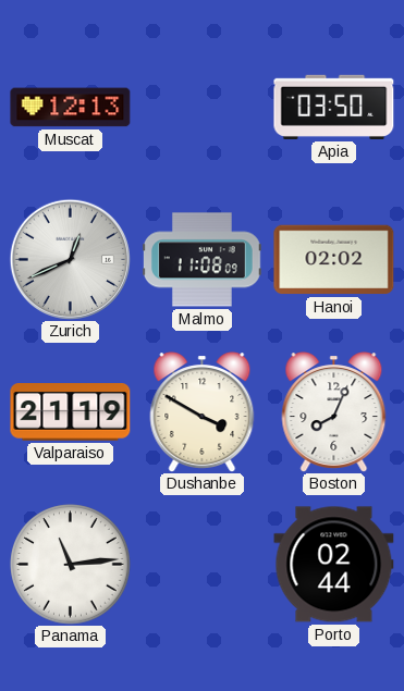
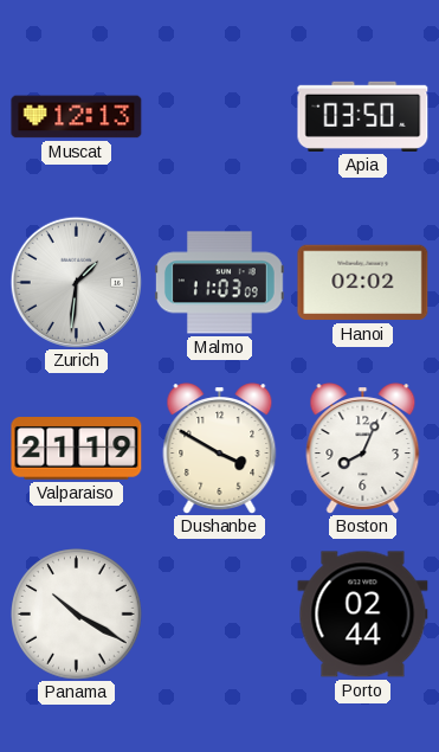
Zurich: 12:41 -> 1:31 (76, 282)
Malmo: 11:08 -> 11:03 (219, 283)
Panama: 11:14 -> 10:20 (77, 615)
